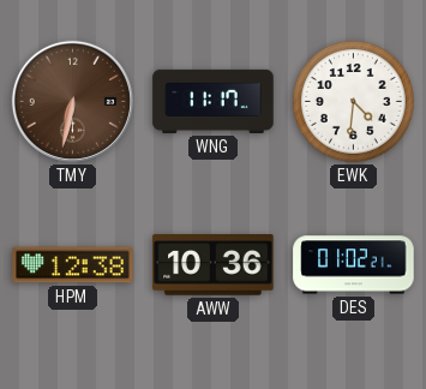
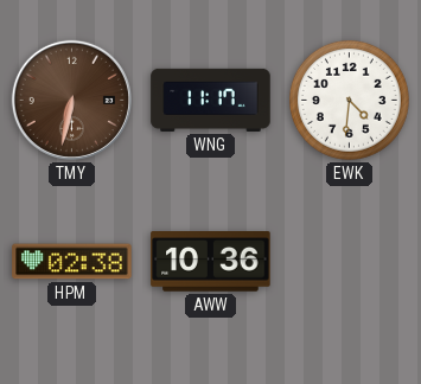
HPM: 12:38 -> 02:38 (72, 262)
DES: 01:02 -> none (354, 265)
